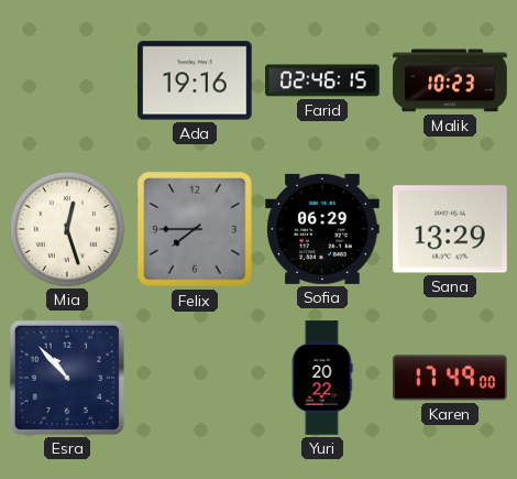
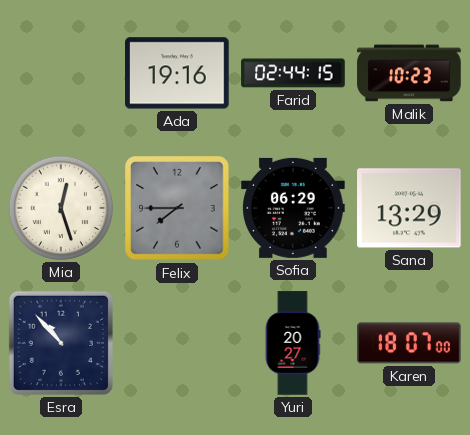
Farid: 02:46 -> 02:44 (293, 73)
Yuri: 20:22 -> 20:27 (293, 343)
Karen: 17:49 -> 18:07 (409, 343)
